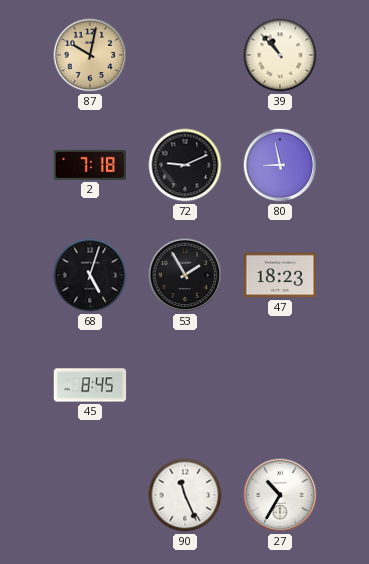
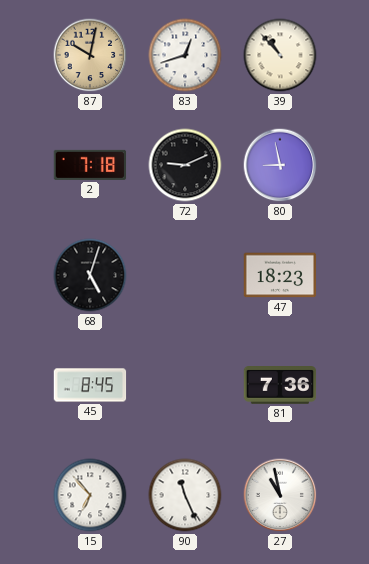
83: none -> 12:42 (185, 55)
53: 1:55 -> none (185, 275)
81: none -> 7:36 (280, 386)
15: none -> 6:53 (90, 495)
27: 10:35 -> 10:58 (280, 495)
